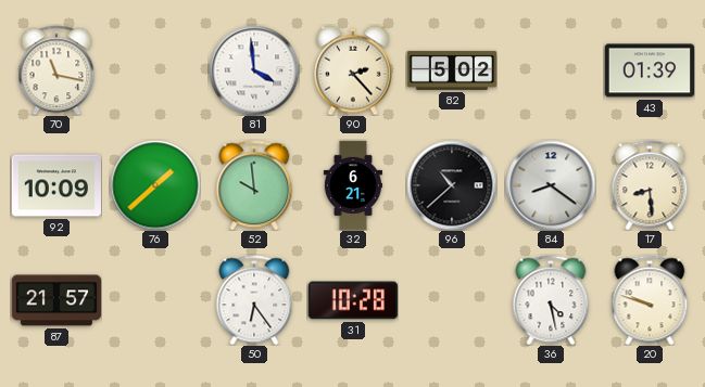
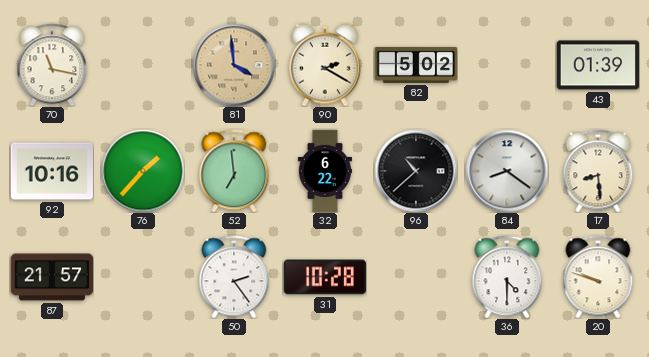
81 dial: white -> champagne (234, 65)
90: 2:23 -> 2:20 (326, 65)
92: 10:09 -> 10:16 (51, 171)
76: 1:38 -> 1:37 (143, 171)
52: 9:59 -> 6:59 (234, 171)
32: 6:21 -> 6:22 (325, 171)
50: 6:24 -> 2:24 (234, 277)
36: 4:28 -> 4:30 (507, 277)
